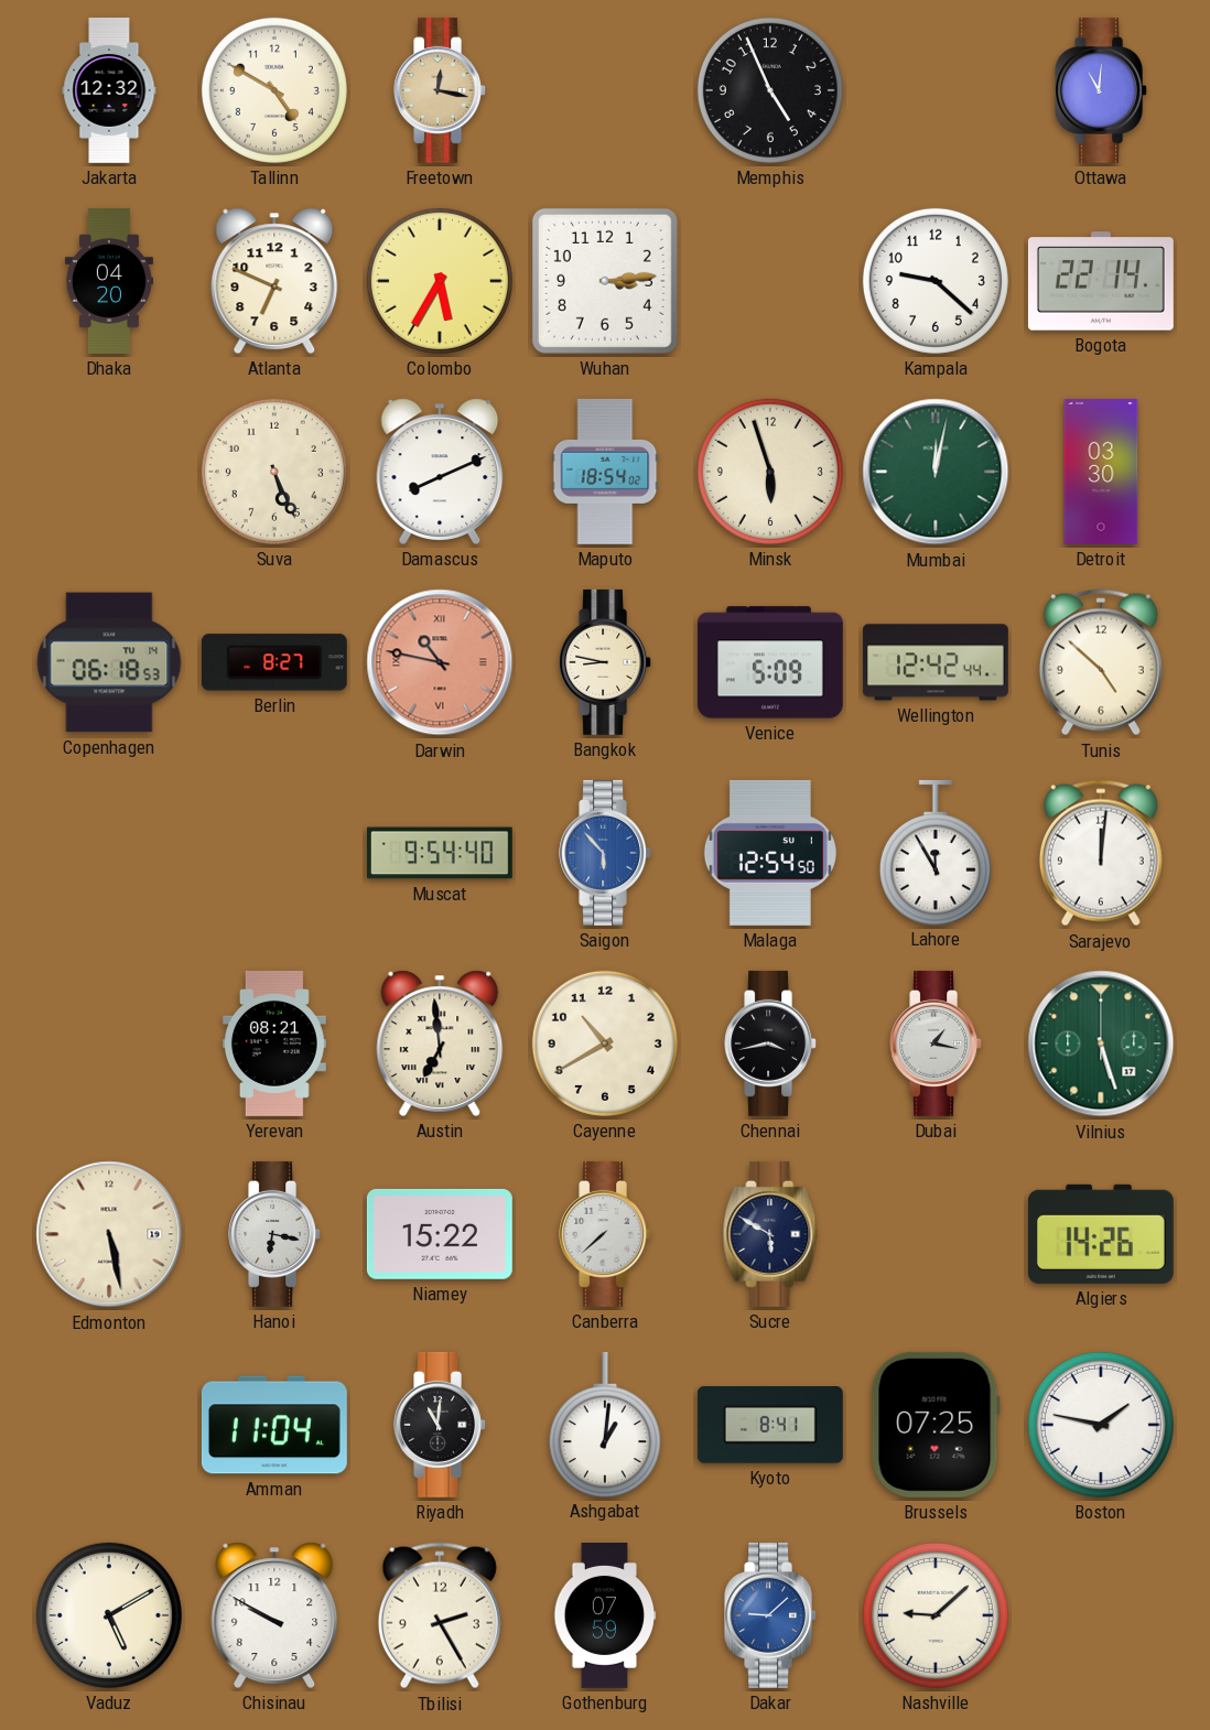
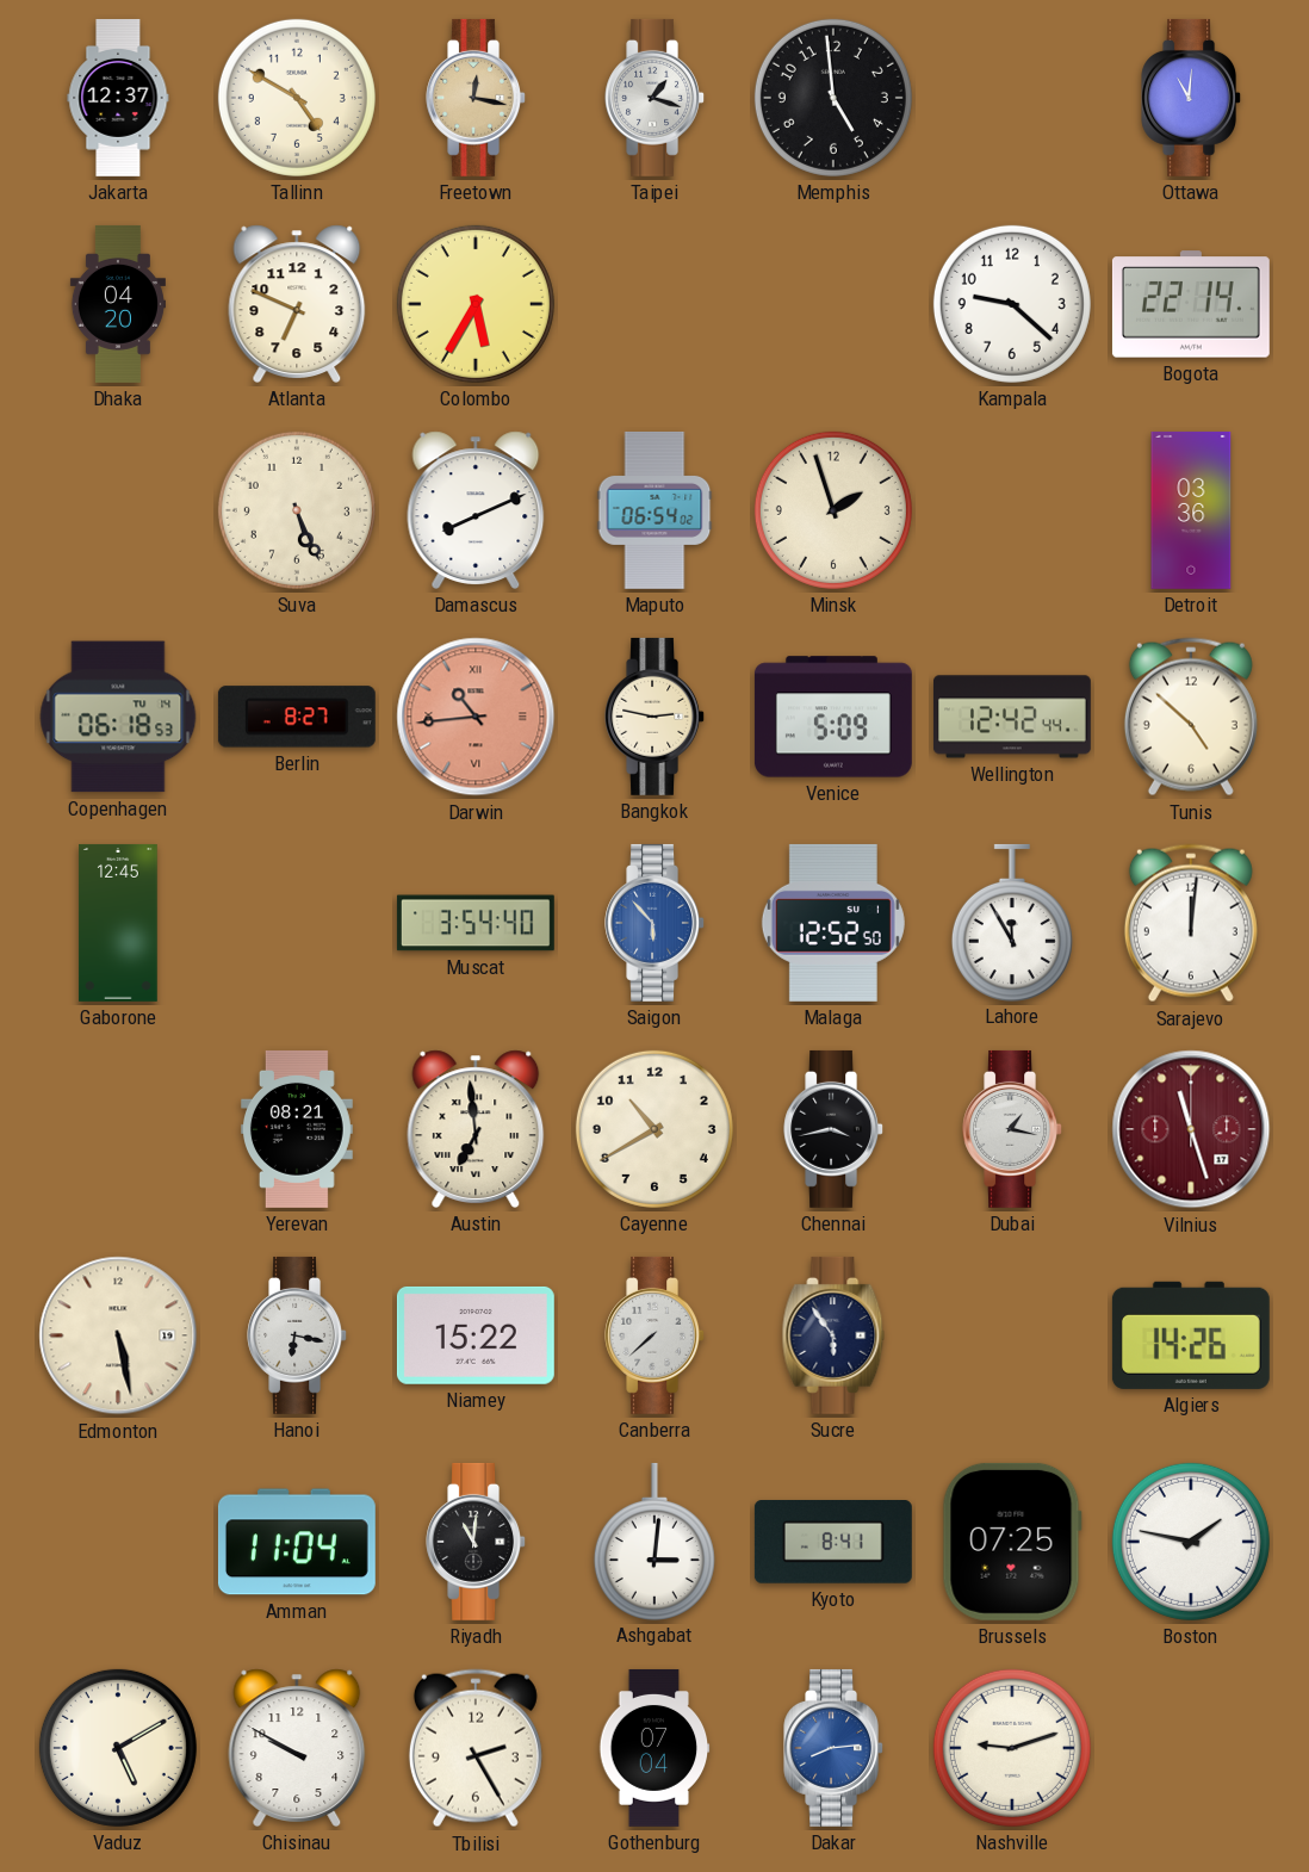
Jakarta: 12:32 -> 12:37 (118, 98)
Taipei: none -> 1:18 (654, 98)
Memphis: 4:56 -> 4:59 (833, 98)
Wuhan: 3:14 -> none (605, 281)
Maputo: 18:54 -> 06:54 (654, 510)
Minsk: 5:57 -> 1:57 (833, 510)
Mumbai: 12:02 -> none (936, 472)
Detroit: 03:30 -> 03:36 (1191, 510)
Darwin: 10:47 -> 10:44 (476, 717)
Bangkok: 8:47 -> 2:47 (654, 717)
Gaborone: none -> 12:45 (118, 923)
Muscat: 9:54 -> 3:54 (476, 923)
Malaga: 12:54 -> 12:52 (833, 923)
Vilnius: 5:27 -> 11:27 (1191, 1129)
Vilnius dial: green -> burgundy (1191, 1129)
Sucre: 5:50 -> 5:54 (833, 1335)
Ashgabat: 1:01 -> 3:01 (654, 1541)
Gothenburg: 07:59 -> 07:04 (654, 1748)
Dakar: 9:08 -> 8:14 (833, 1748)
Nashville: 9:08 -> 9:12 (1012, 1748)
